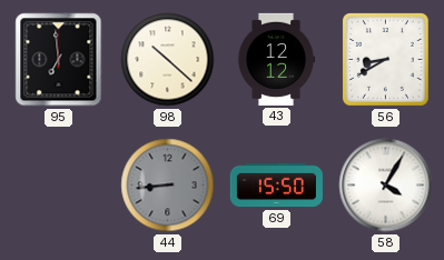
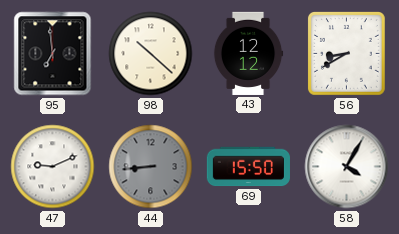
47: none -> 9:11 (53, 167)
